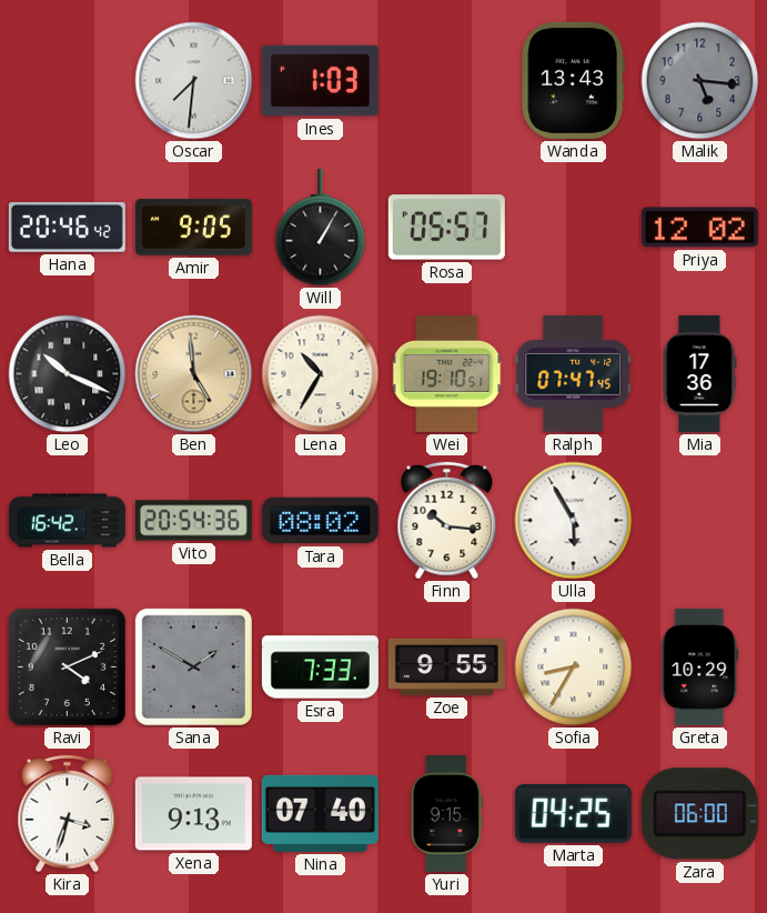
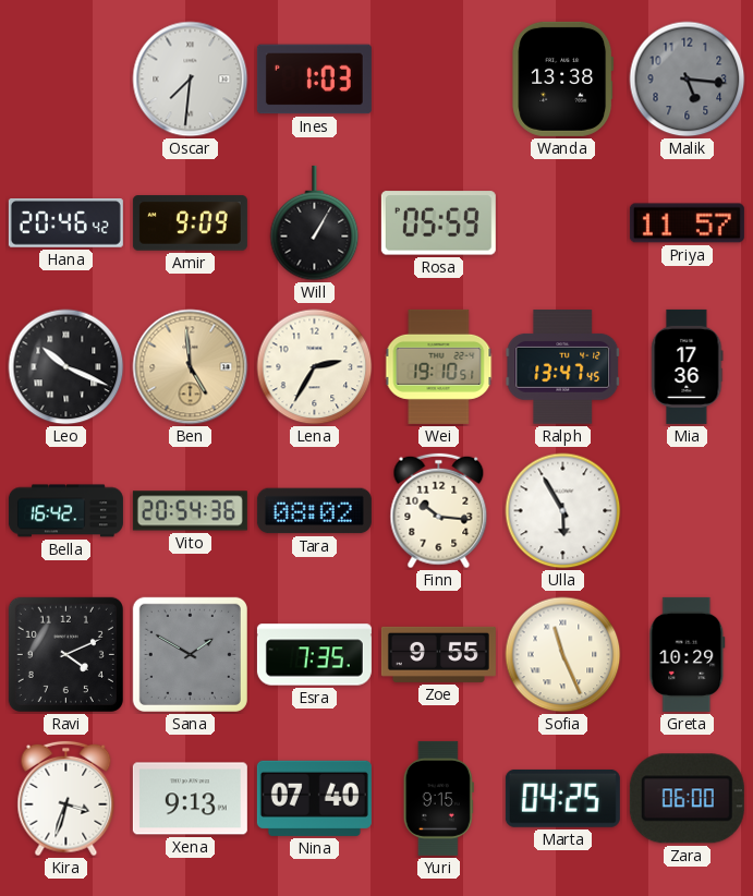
Wanda: 13:43 -> 13:38 (563, 78)
Amir: 9:05 -> 9:09 (190, 223)
Rosa: 05:57 -> 05:59 (438, 223)
Priya: 12:02 -> 11:57 (687, 223)
Lena: 10:35 -> 2:35 (315, 367)
Ralph: 07:47 -> 13:47 (563, 367)
Esra: 7:33 -> 7:35 (314, 655)
Sofia: 8:35 -> 11:26 (563, 655)
